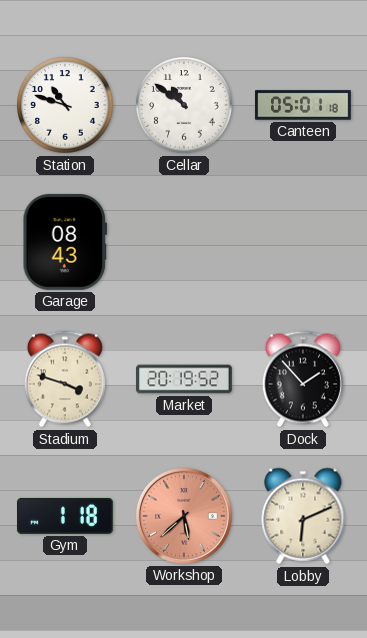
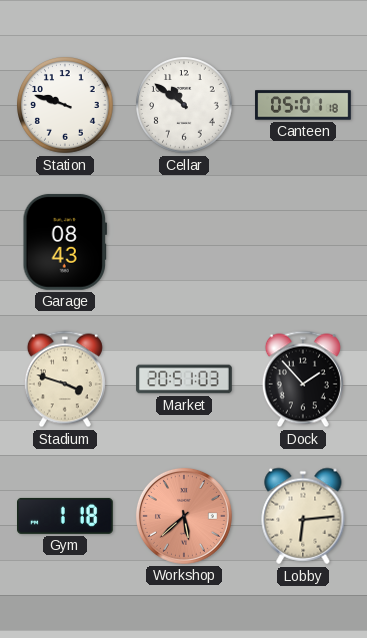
Station: 10:48 -> 9:48 (65, 105)
Market: 20:19 -> 20:51 (184, 379)
Lobby: 6:11 -> 6:14 (303, 516)
